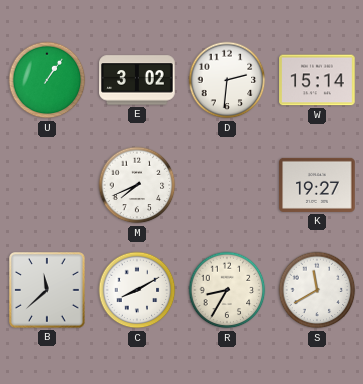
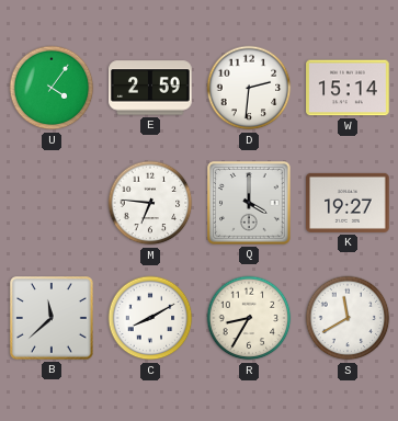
U: 1:06 -> 4:06 (52, 88)
E: 3:02 -> 2:59 (150, 88)
M: 7:41 -> 6:46 (150, 203)
Q: none -> 4:00 (249, 203)
